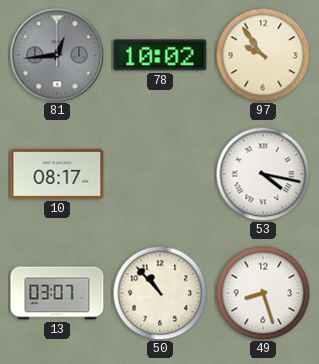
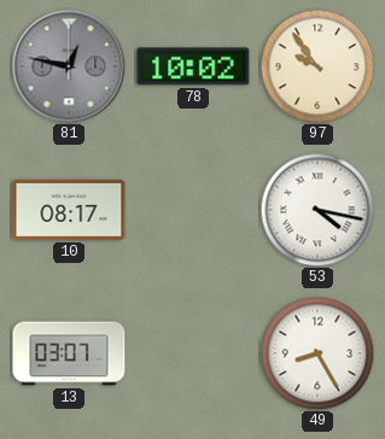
81: 12:44 -> 12:47 (69, 66)
50: 10:53 -> none (160, 293)
49: 8:27 -> 8:25 (317, 353)
